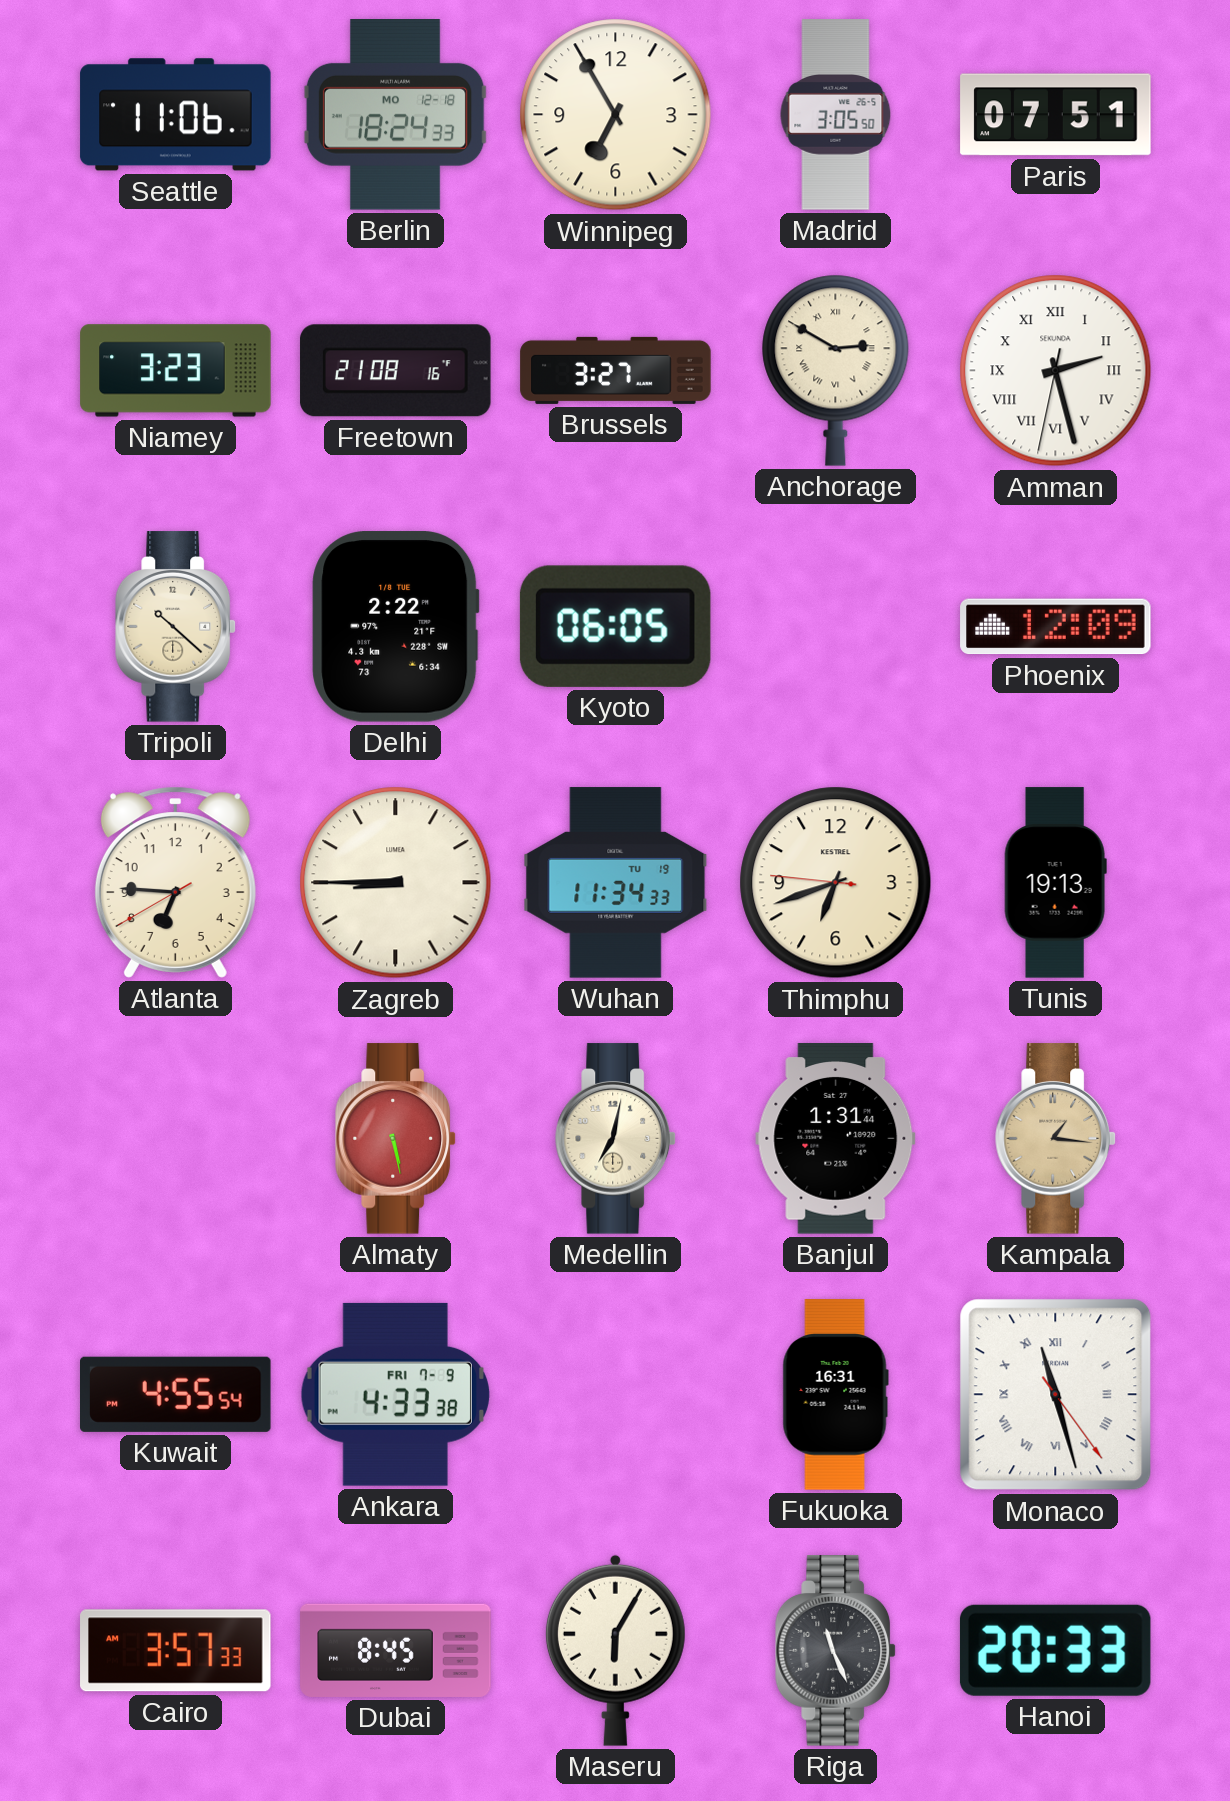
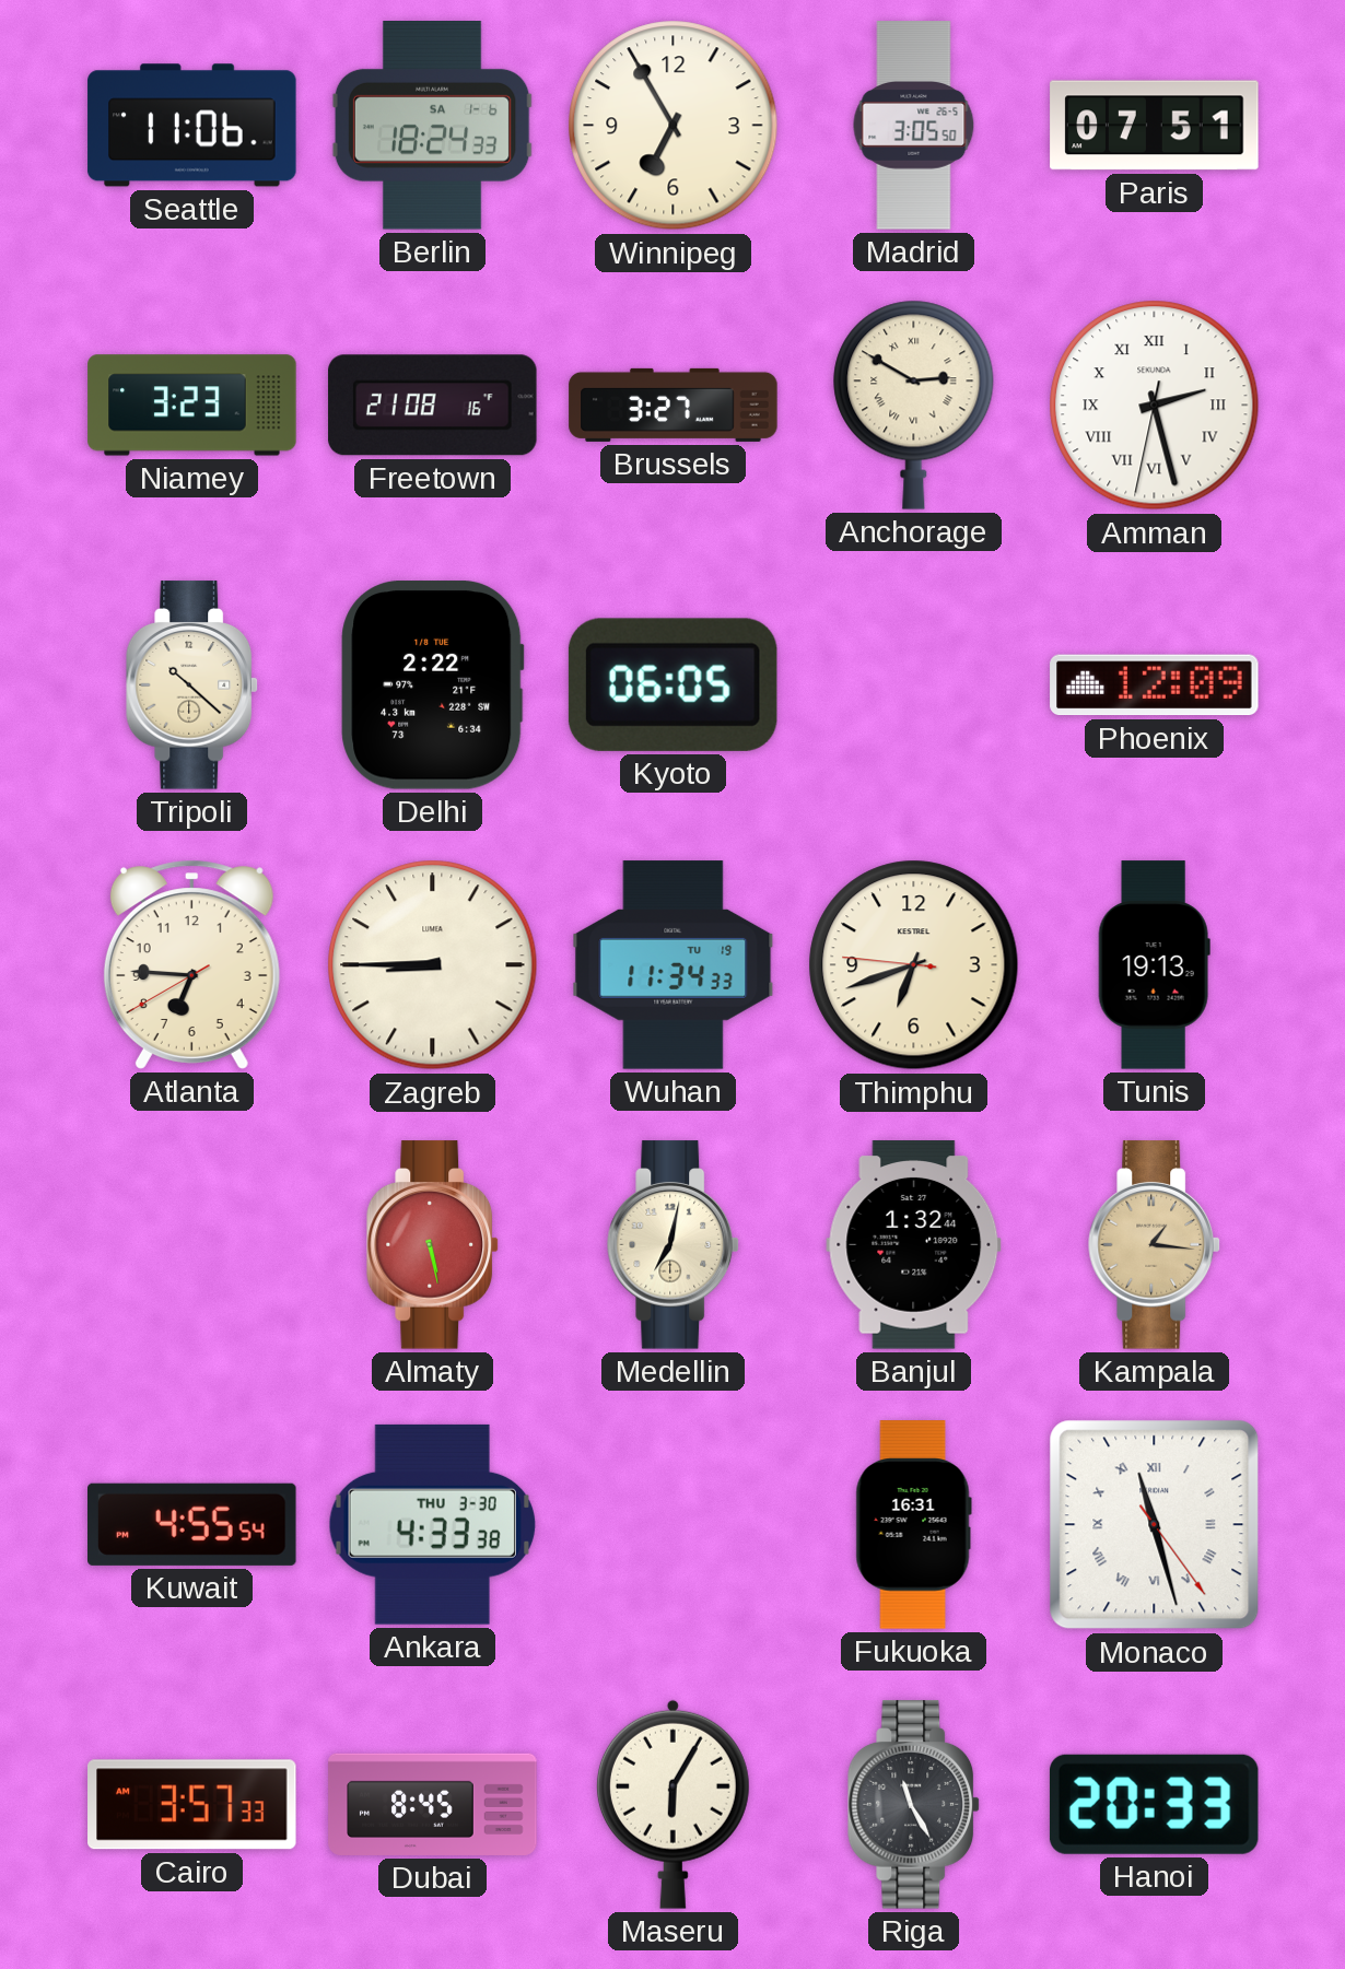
Berlin date: MO 12-18 -> SA 1-6 (432, 126)
Banjul: 1:31 -> 1:32 (914, 1245)
Ankara date: FRI 7-9 -> THU 3-30 (432, 1524)
Riga: 11:26 -> 11:25 (914, 1805)
